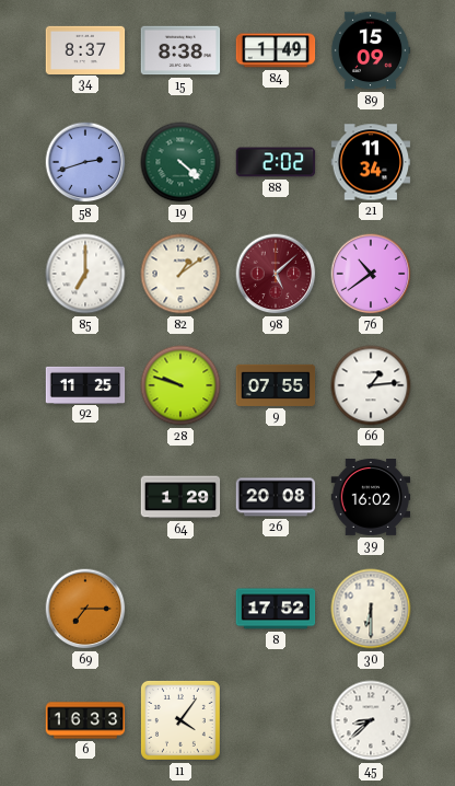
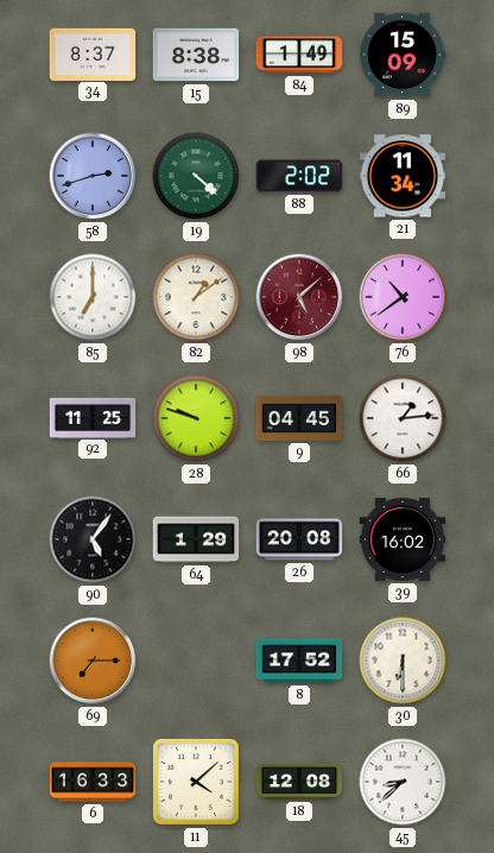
9: 07:55 -> 04:45 (299, 418)
90: none -> 5:06 (93, 539)
11: 4:06 -> 4:08 (196, 782)
18: none -> 12:08 (299, 782)
